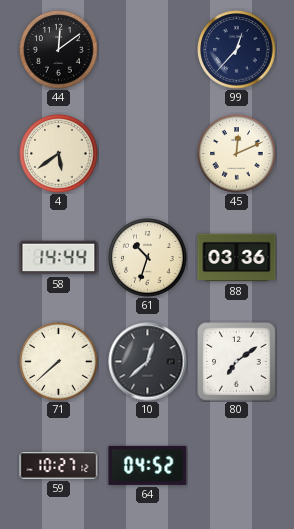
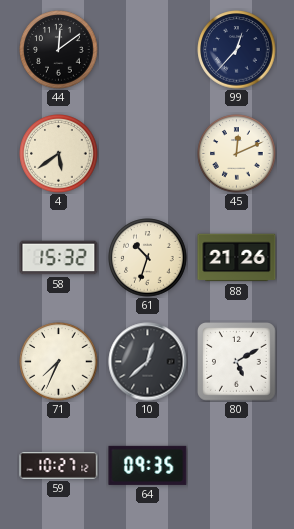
58: 14:44 -> 15:32 (59, 258)
88: 03:36 -> 21:26 (237, 258)
71: 7:38 -> 7:34 (59, 362)
80: 7:09 -> 5:10 (237, 362)
64: 04:52 -> 09:35 (148, 465)
